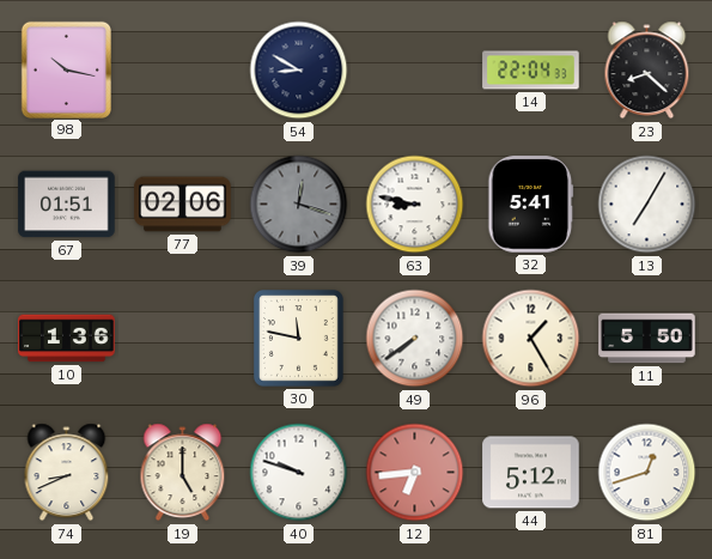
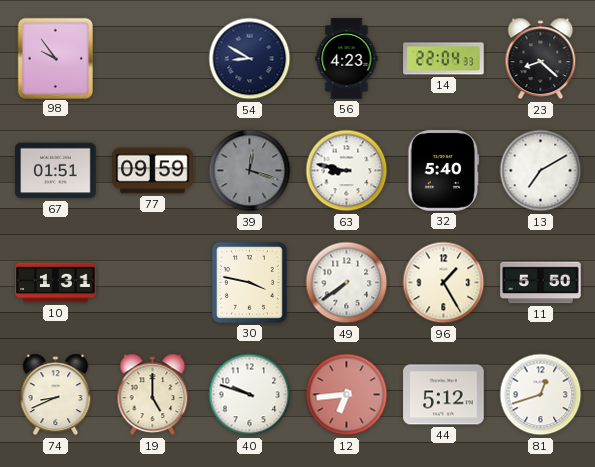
98: 10:17 -> 9:54 (55, 58)
56: none -> 4:23 (347, 59)
77: 02:06 -> 09:59 (153, 171)
32: 5:41 -> 5:40 (444, 171)
13: 7:05 -> 7:10 (541, 171)
10: 1:36 -> 1:31 (56, 283)
30: 11:47 -> 3:47 (249, 282)
